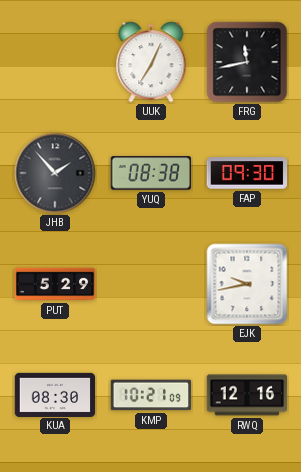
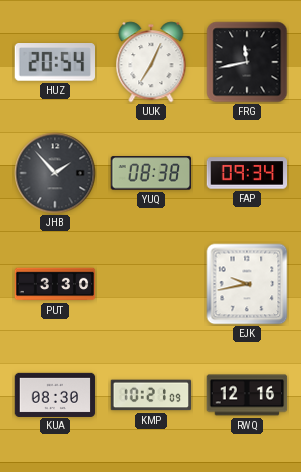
HUZ: none -> 20:54 (54, 63)
FAP: 09:30 -> 09:34 (247, 173)
PUT: 5:29 -> 3:30 (55, 284)
